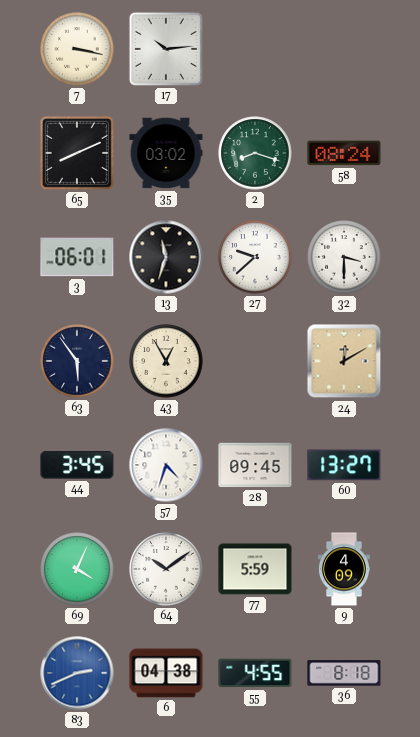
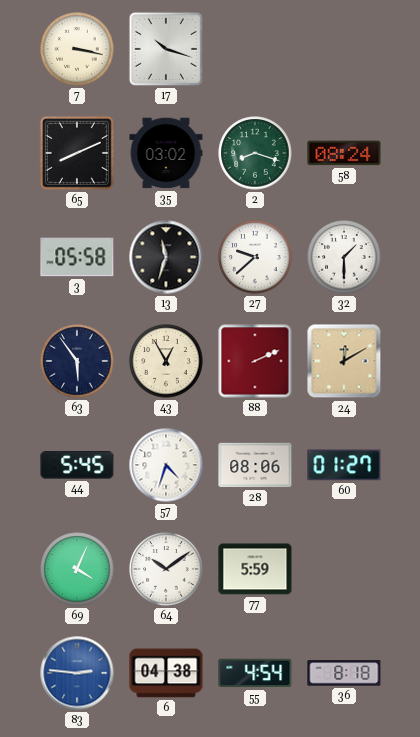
17: 10:14 -> 10:18 (166, 49)
3: 06:01 -> 05:58 (77, 257)
32: 3:30 -> 1:30 (344, 257)
88: none -> 2:11 (255, 361)
44: 3:45 -> 5:45 (77, 465)
28: 09:45 -> 08:06 (255, 465)
60: 13:27 -> 01:27 (344, 465)
9: 4:09 -> none (344, 569)
83: 2:41 -> 2:46 (77, 673)
55: 4:55 -> 4:54 (255, 673)
